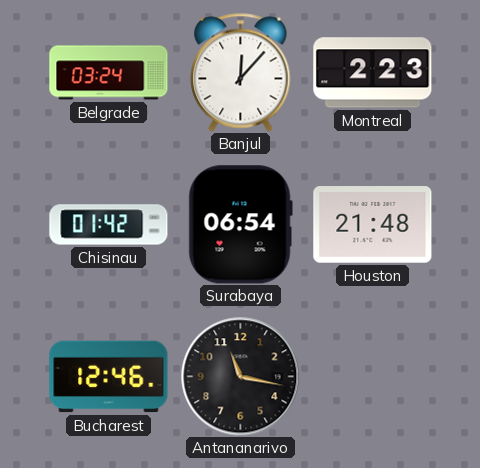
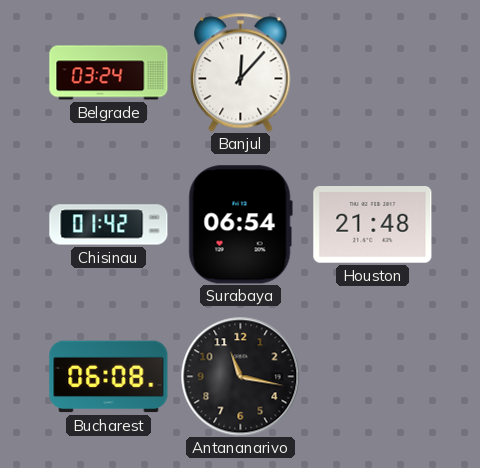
Montreal: 2:23 -> none (373, 73)
Bucharest: 12:46 -> 06:08 (109, 377)
